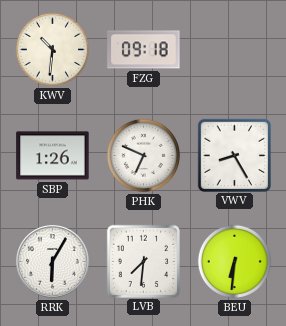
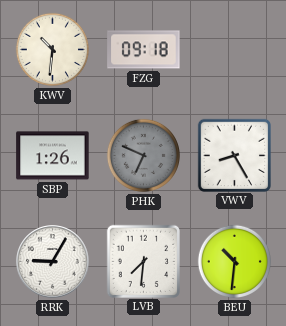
PHK dial: white -> grey (143, 155)
RRK: 6:05 -> 9:05 (53, 262)
BEU: 6:31 -> 10:31 (234, 261)
